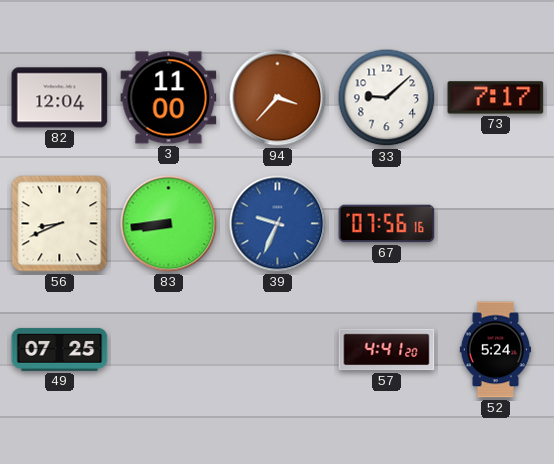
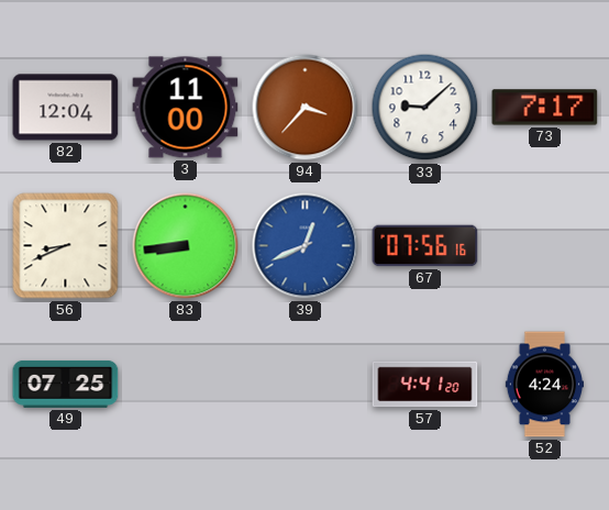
39: 9:34 -> 12:41 (306, 246)
52: 5:24 -> 4:24 (544, 385)
